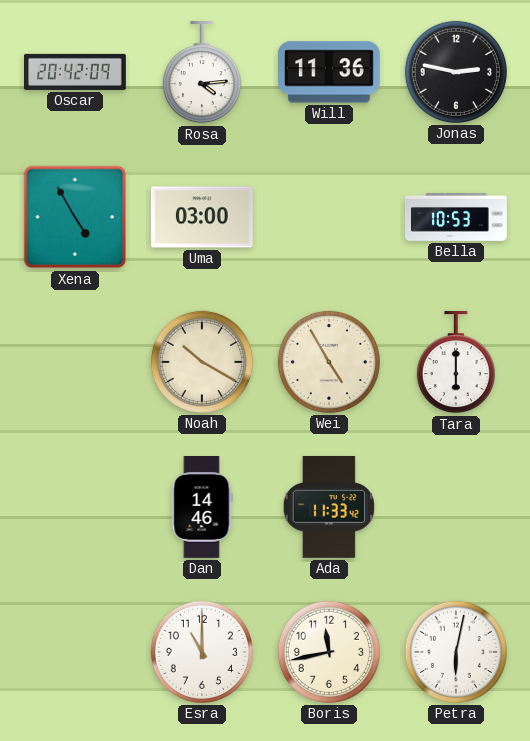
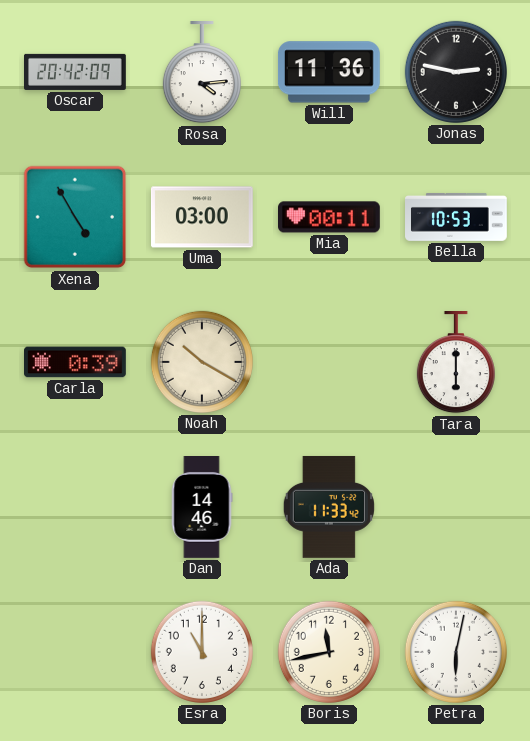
Mia: none -> 00:11 (330, 217)
Carla: none -> 0:39 (76, 362)
Wei: 4:55 -> none (329, 362)
